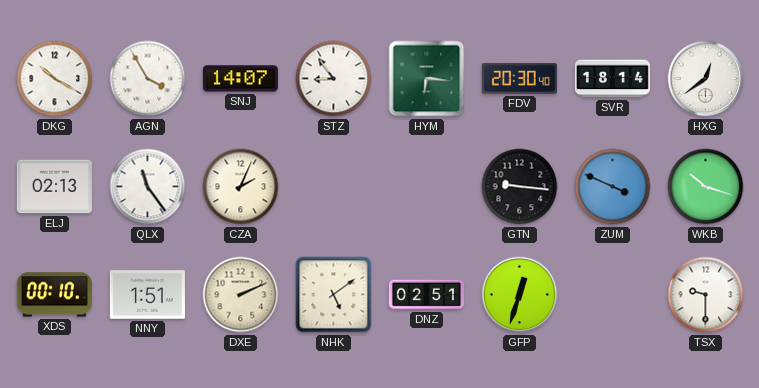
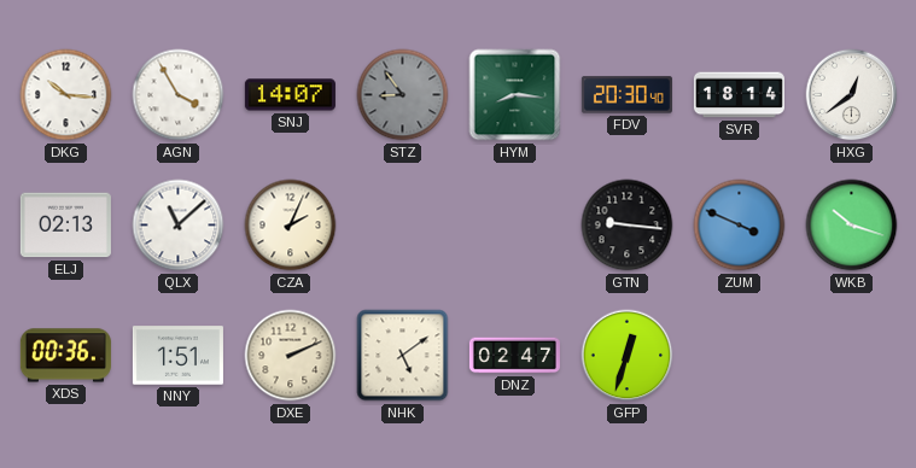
DKG: 10:20 -> 10:16 (66, 95)
STZ dial: white -> grey (403, 95)
HYM: 6:16 -> 8:16 (515, 95)
QLX: 11:24 -> 11:08 (179, 226)
XDS: 00:10 -> 00:36 (65, 356)
DNZ: 02:51 -> 02:47 (514, 356)
TSX: 9:30 -> none (706, 295)
